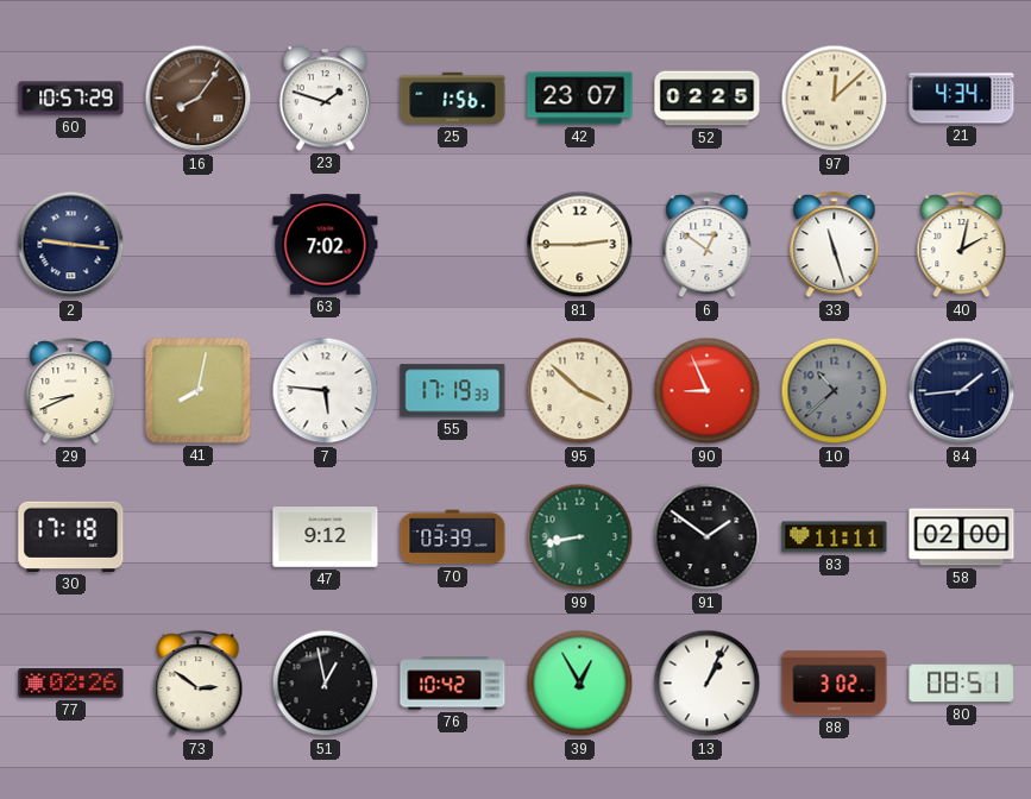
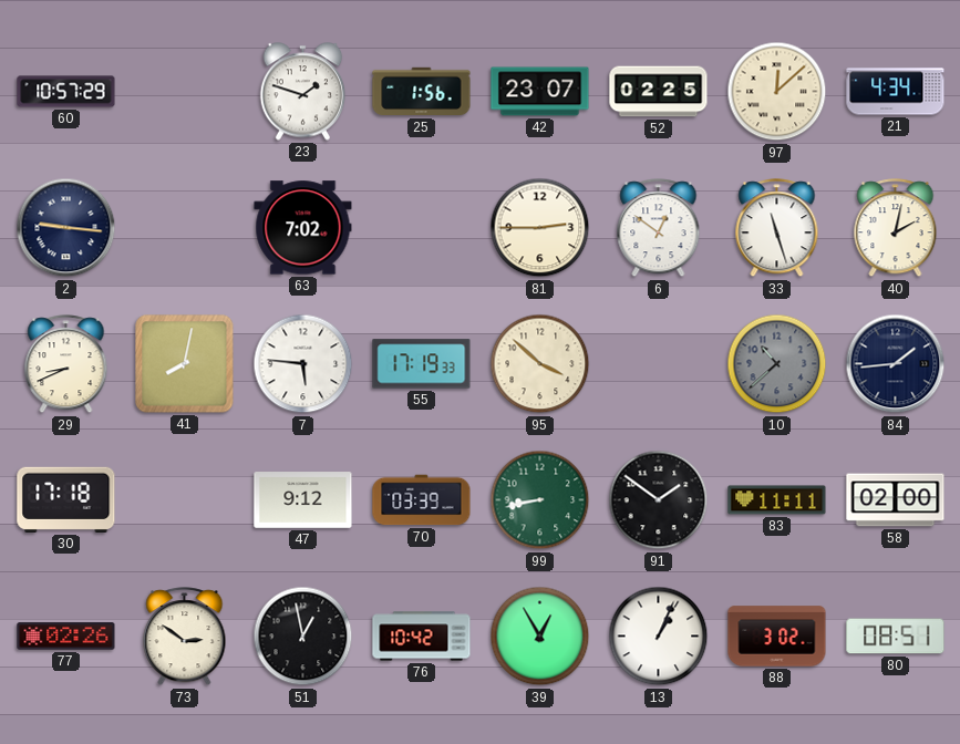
16: 8:06 -> none (199, 99)
90: 8:56 -> none (708, 391)
